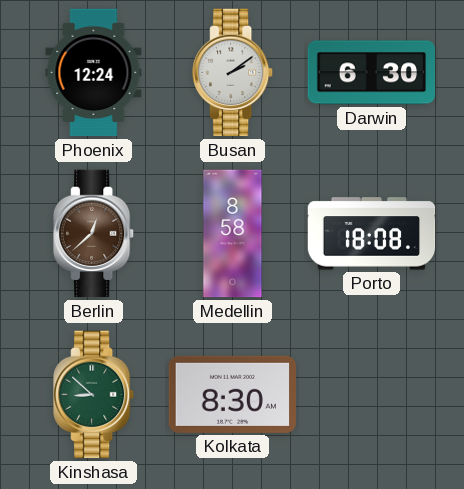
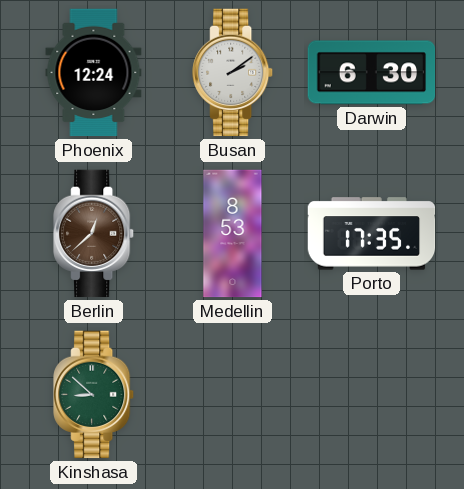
Medellin: 8:58 -> 8:53 (233, 234)
Porto: 18:08 -> 17:35 (372, 234)
Kolkata: 8:30 -> none (232, 394)
